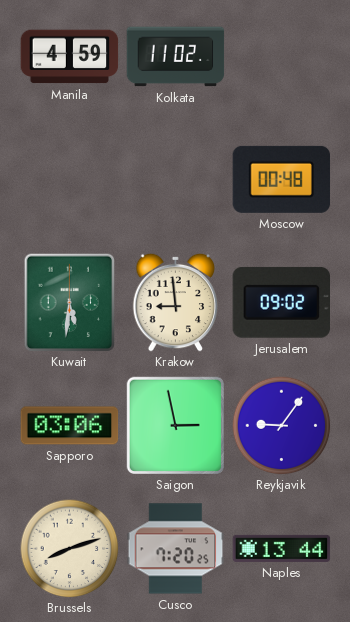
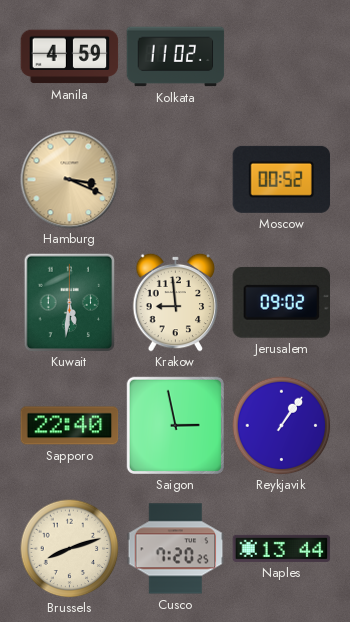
Hamburg: none -> 3:19 (70, 180)
Moscow: 00:48 -> 00:52 (282, 179)
Sapporo: 03:06 -> 22:40 (70, 426)
Reykjavik: 9:06 -> 1:06 (282, 426)
